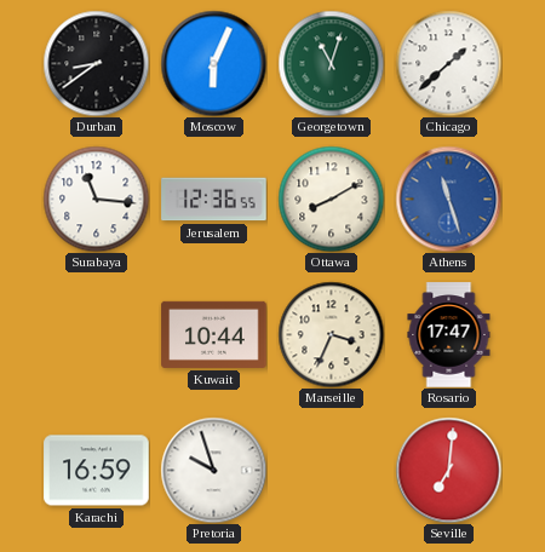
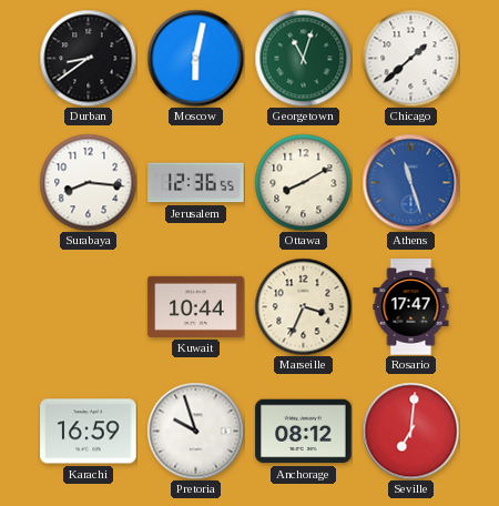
Moscow: 6:04 -> 6:02 (195, 58)
Surabaya: 11:16 -> 8:16 (88, 182)
Anchorage: none -> 08:12 (304, 432)
